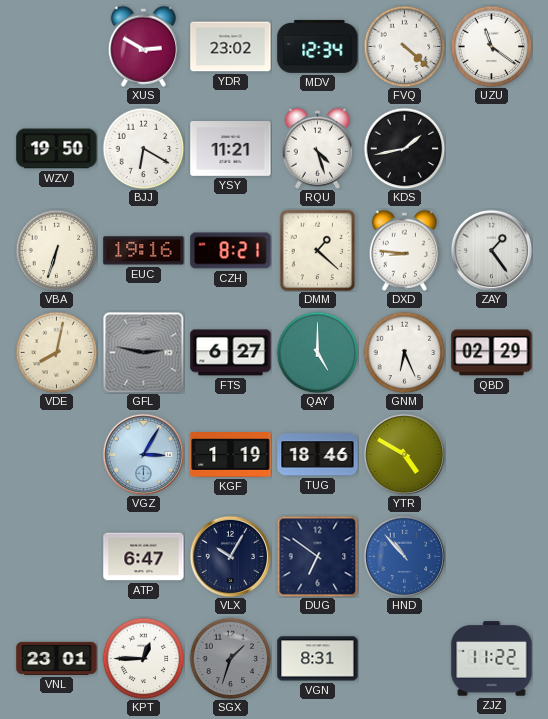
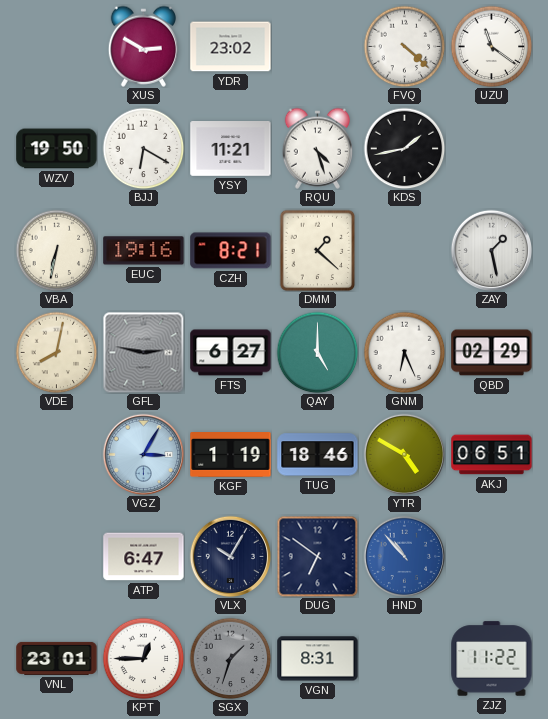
MDV: 12:34 -> none (318, 46)
VBA: 6:33 -> 6:32 (56, 250)
DXD: 8:46 -> none (404, 250)
ZAY: 1:24 -> 1:28 (491, 250)
AKJ: none -> 06:51 (492, 455)
